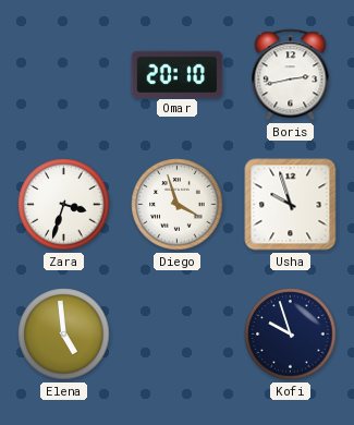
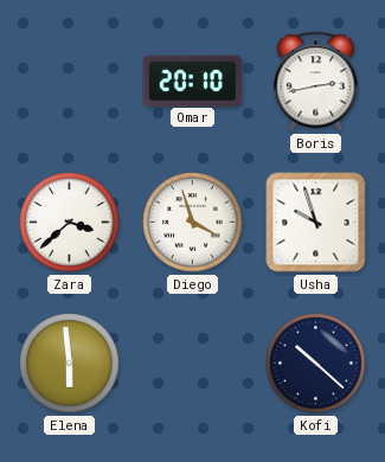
Zara: 3:33 -> 3:38 (70, 223)
Elena: 4:59 -> 5:59 (70, 364)
Kofi: 9:57 -> 10:22 (316, 364)
